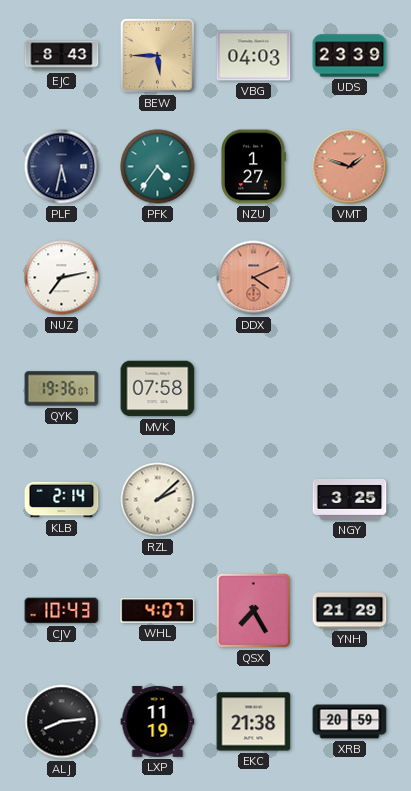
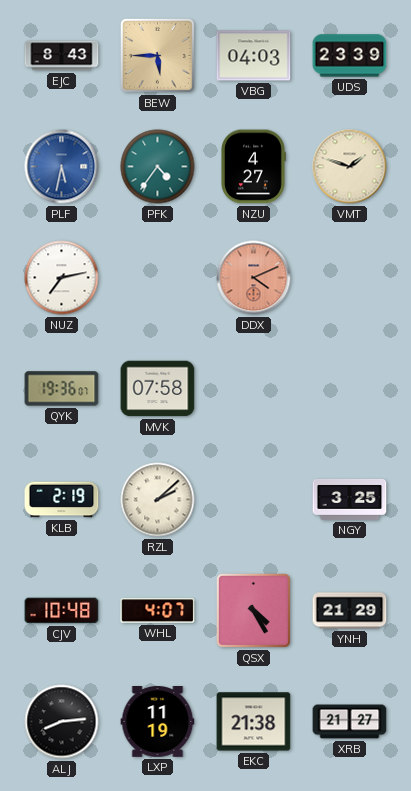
PLF dial: navy -> blue (62, 167)
NZU: 1:27 -> 4:27 (253, 167)
VMT dial: salmon -> cream (350, 167)
KLB: 2:14 -> 2:19 (62, 500)
CJV: 10:43 -> 10:48 (62, 611)
QSX: 7:25 -> 4:25 (253, 610)
XRB: 20:59 -> 21:27 (350, 722)
